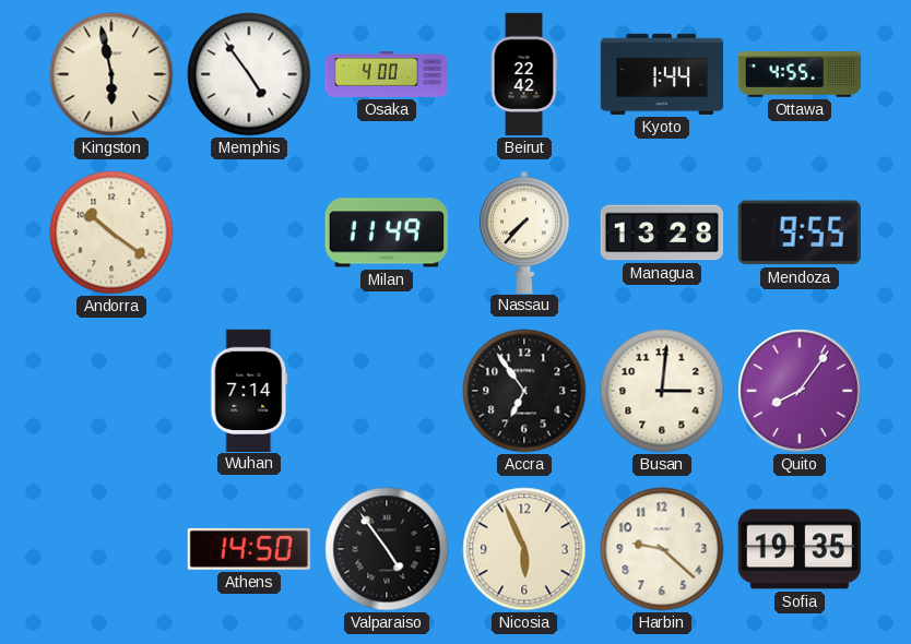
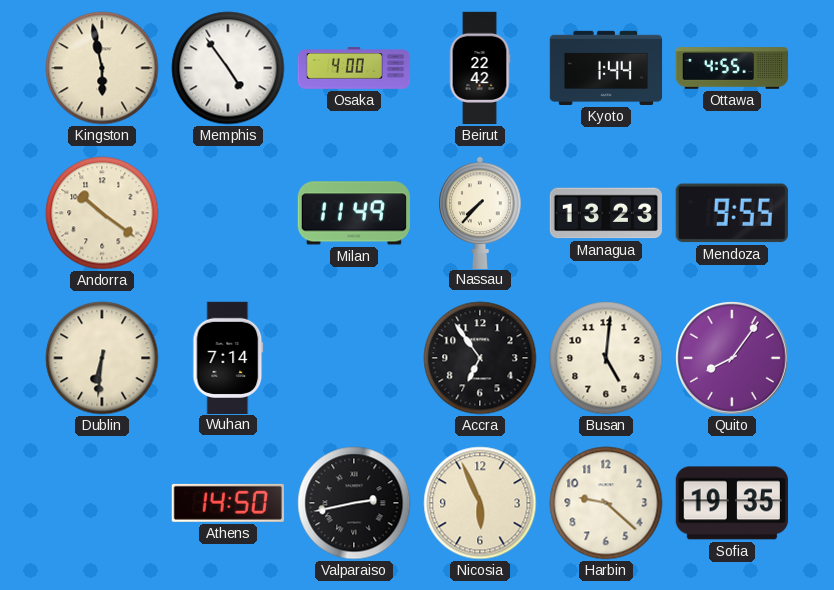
Managua: 13:28 -> 13:23 (605, 213)
Dublin: none -> 6:31 (102, 358)
Busan: 3:01 -> 5:01 (606, 358)
Valparaiso: 4:54 -> 2:43 (354, 503)
